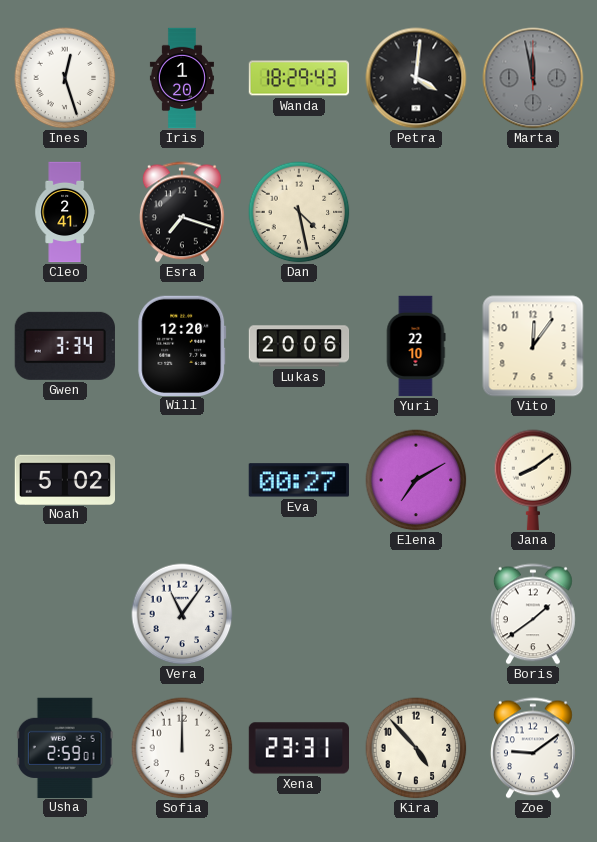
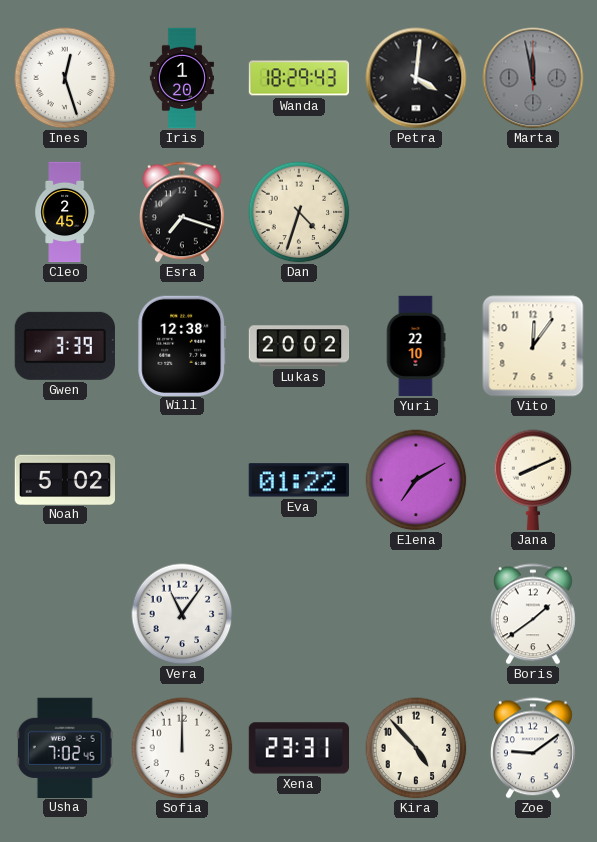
Cleo: 2:41 -> 2:45 (65, 212)
Dan: 4:28 -> 4:33 (299, 212)
Gwen: 3:34 -> 3:39 (65, 346)
Will: 12:20 -> 12:38 (182, 345)
Lukas: 20:06 -> 20:02 (299, 346)
Eva: 00:27 -> 01:22 (299, 480)
Jana: 8:09 -> 8:11 (533, 480)
Usha: 2:59 -> 7:02 (65, 747)
